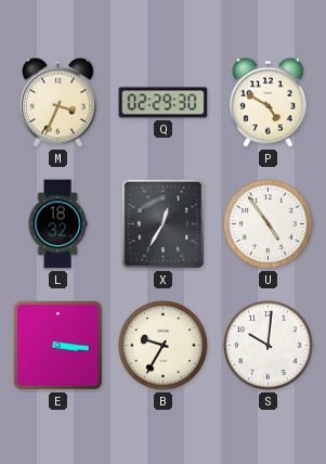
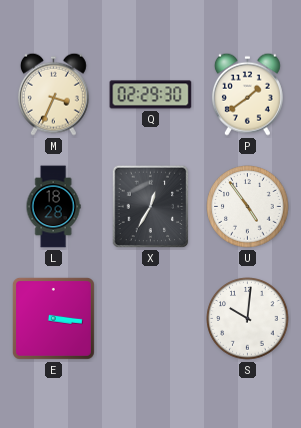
P: 4:50 -> 1:39 (247, 94)
L: 18:32 -> 18:28 (53, 207)
B: 9:35 -> none (164, 346)
